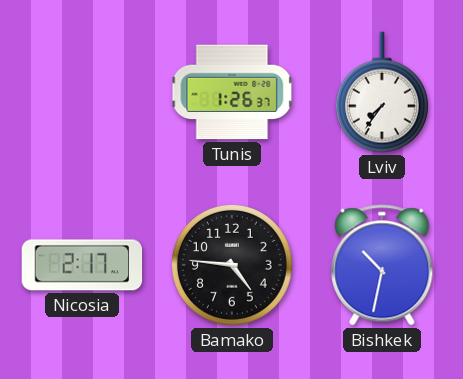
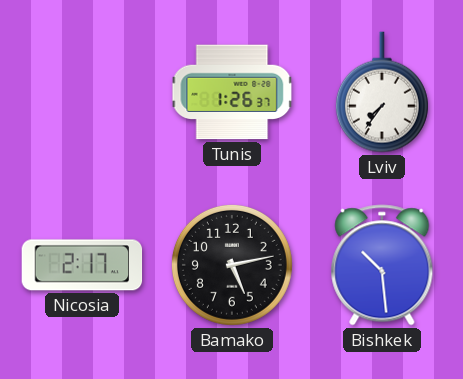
Bamako: 4:46 -> 5:13 (232, 265)
Bishkek: 10:32 -> 10:29 (382, 265)
